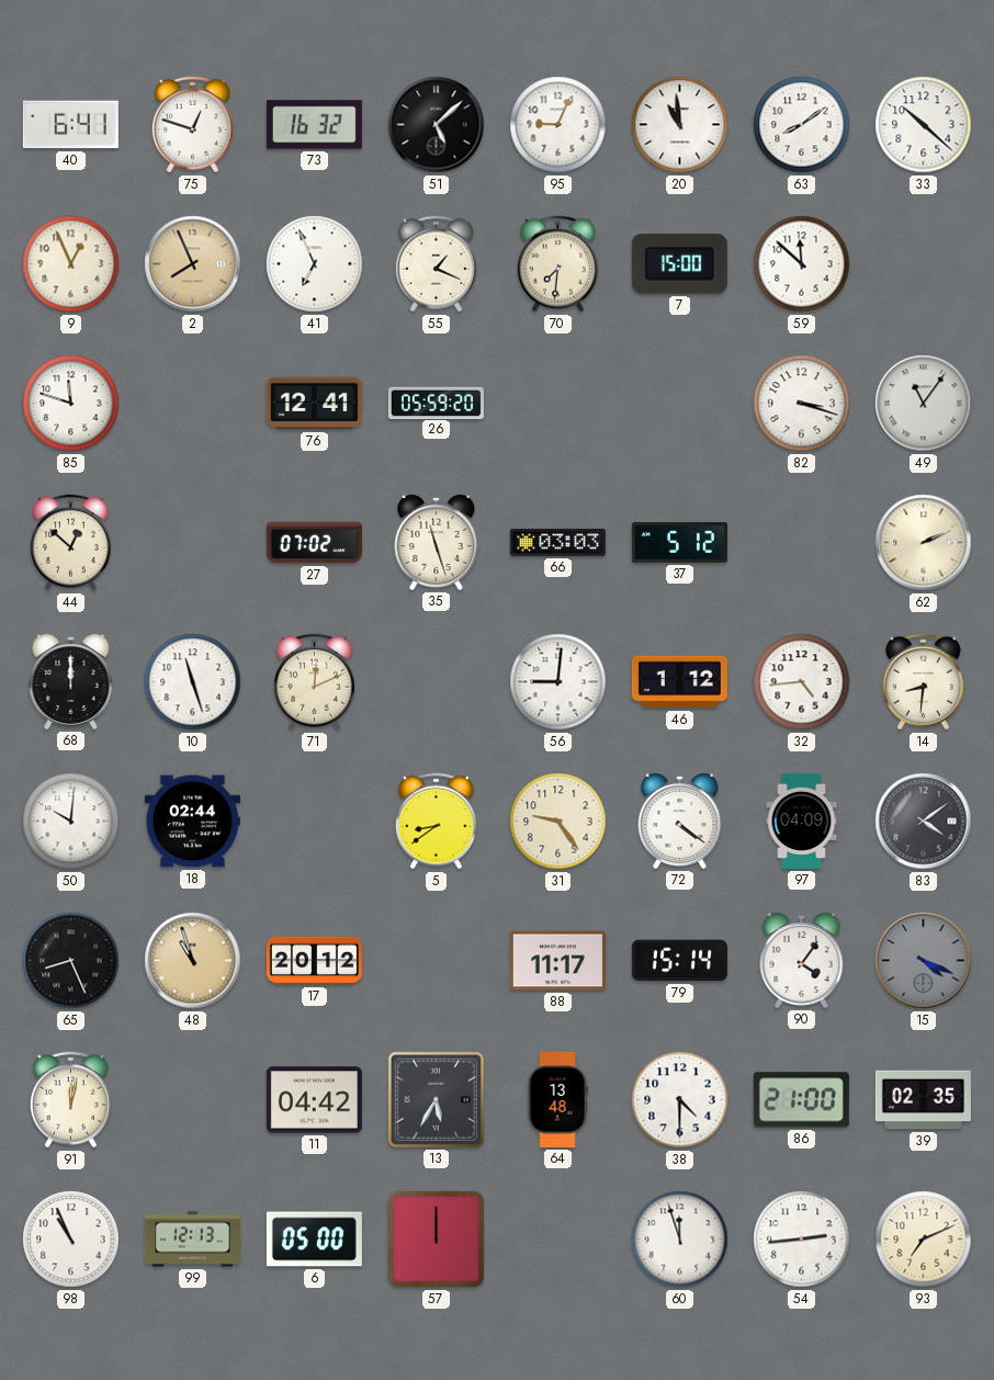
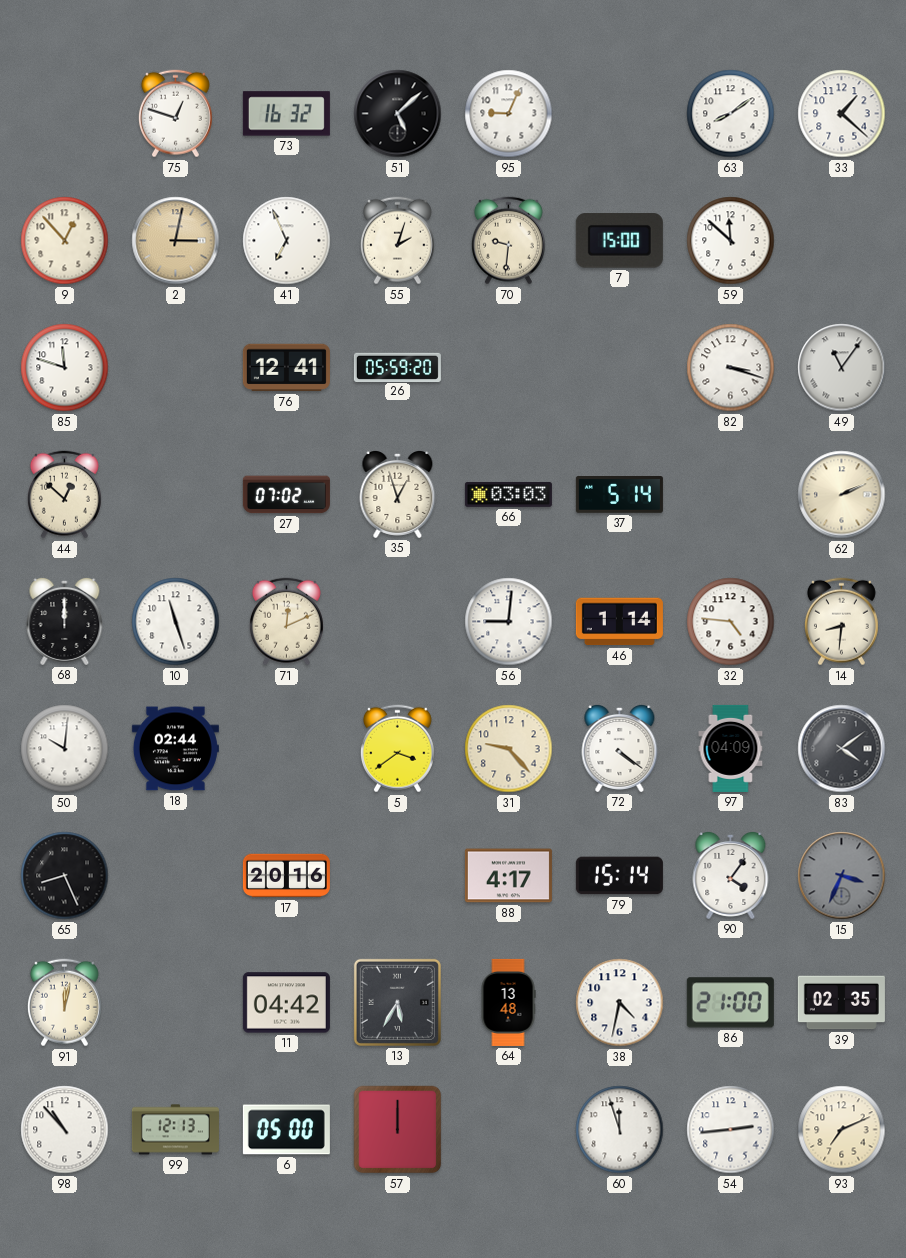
40: 6:41 -> none (70, 125)
20: 10:59 -> none (680, 125)
33: 10:22 -> 1:22 (842, 114)
9: 12:56 -> 12:53 (65, 241)
2: 7:56 -> 3:02 (176, 241)
55: 1:19 -> 2:03 (397, 241)
70: 7:31 -> 9:31 (508, 241)
35: 11:27 -> 12:57 (398, 494)
37: 5:12 -> 5:14 (619, 495)
46: 1:12 -> 1:14 (619, 622)
32: 4:44 -> 4:46 (731, 622)
5: 8:39 -> 3:39 (397, 749)
31: 9:24 -> 9:23 (509, 749)
48: 10:57 -> none (193, 961)
17: 20:12 -> 20:16 (286, 876)
88: 11:17 -> 4:17 (508, 876)
15: 4:19 -> 3:34 (842, 876)
38: 4:30 -> 4:32 (620, 1003)
98: 10:56 -> 10:53 (65, 1130)
